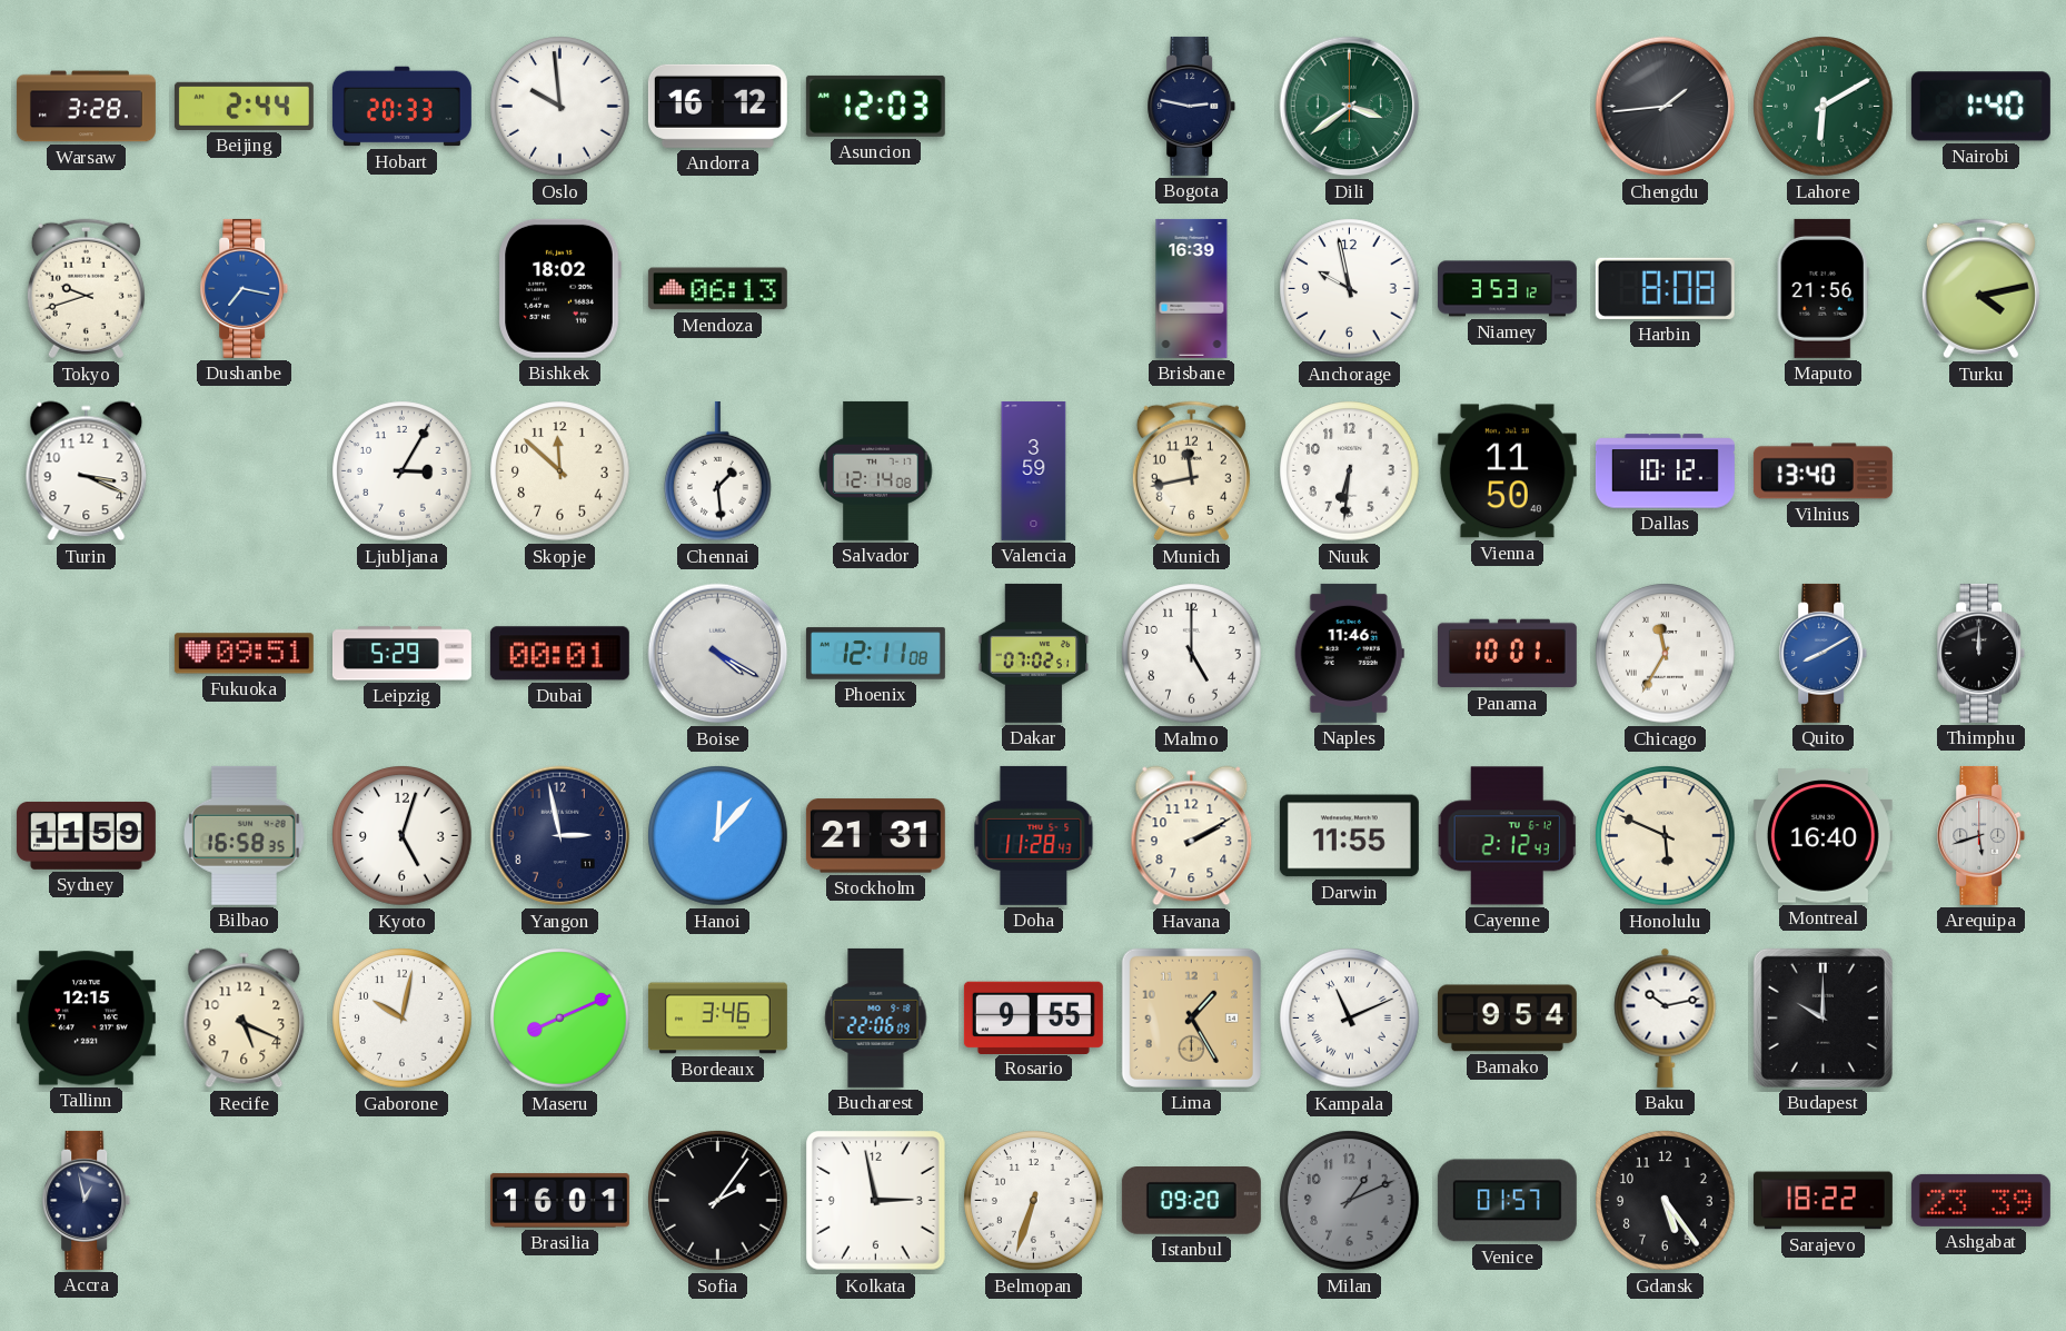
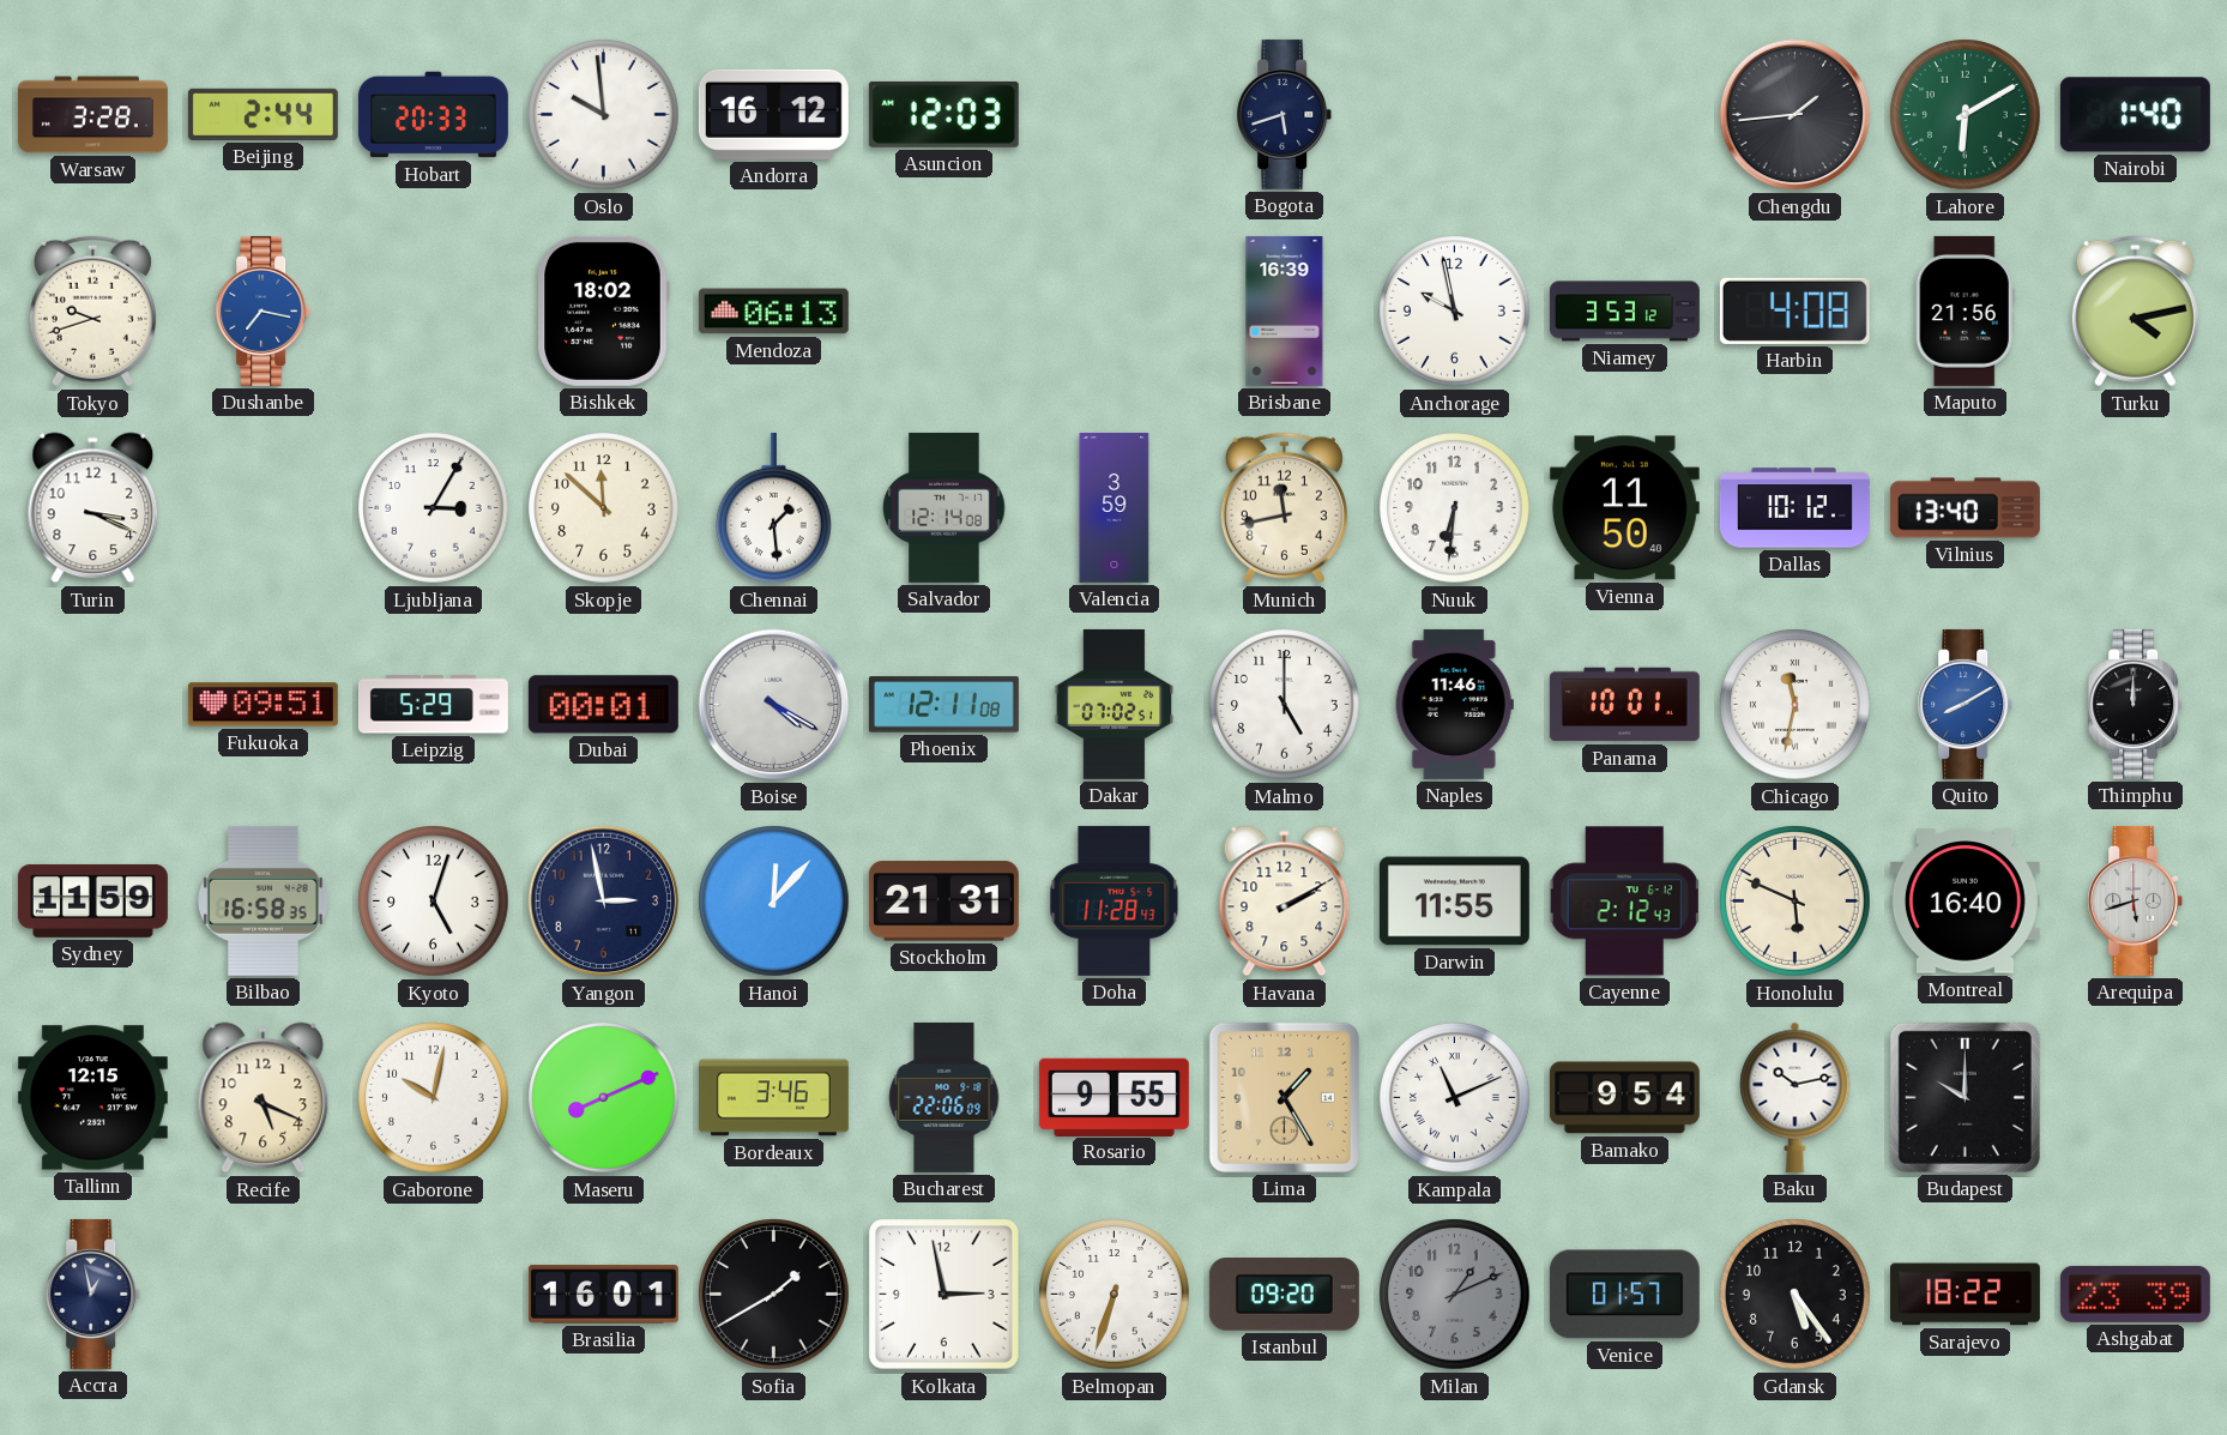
Bogota: 2:47 -> 5:42 (1285, 114)
Dili: 3:39 -> none (1350, 107)
Harbin: 8:08 -> 4:08 (1794, 310)
Chicago: 11:35 -> 11:32 (1796, 705)
Sofia: 2:06 -> 1:40 (774, 1295)
